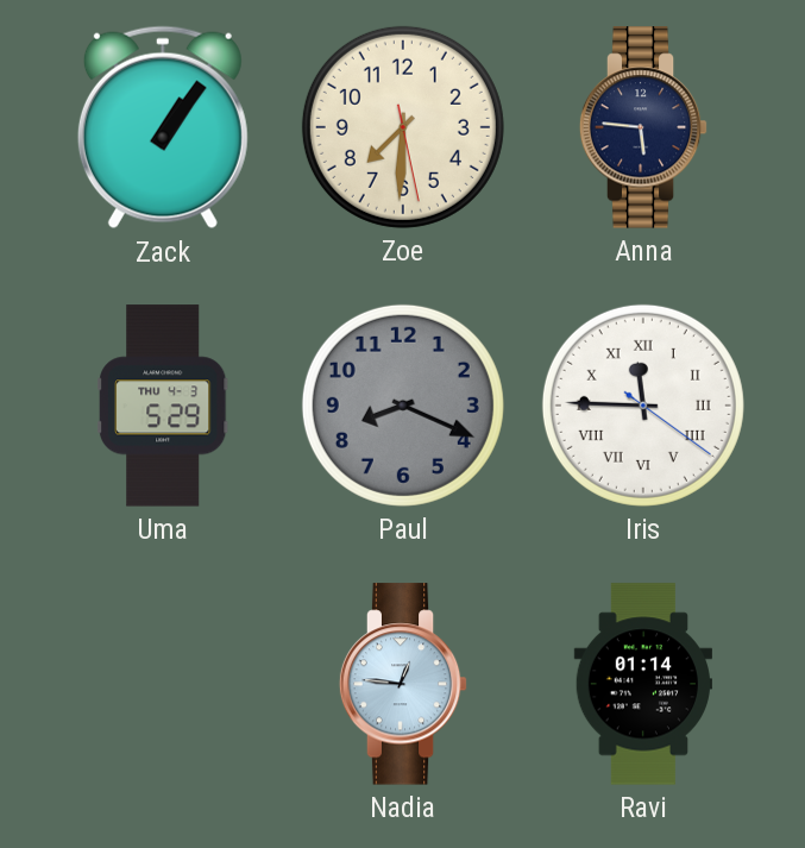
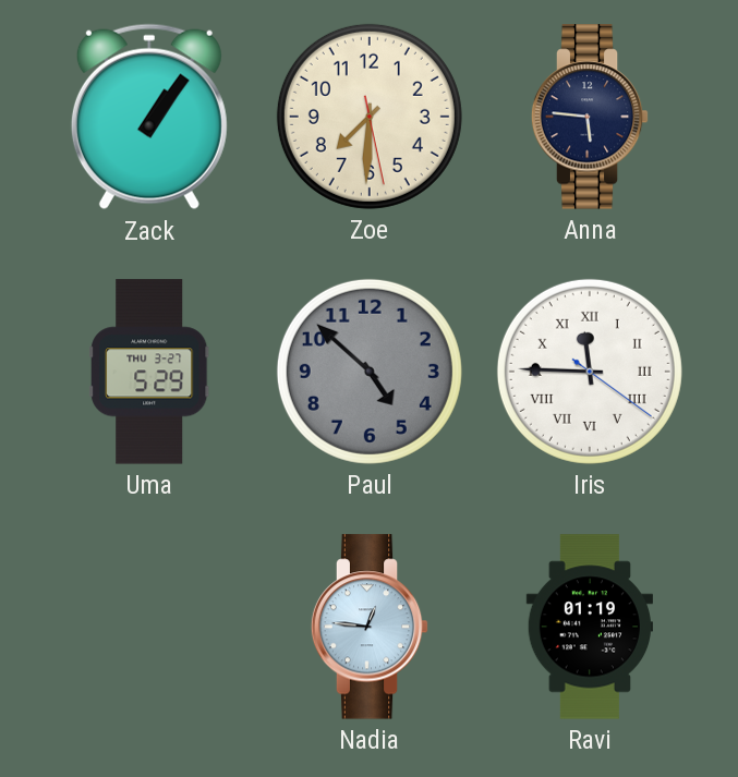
Uma date: THU 4-3 -> THU 3-27 (149, 372)
Paul: 8:19 -> 4:52 (370, 372)
Ravi: 01:14 -> 01:19 (589, 627)
